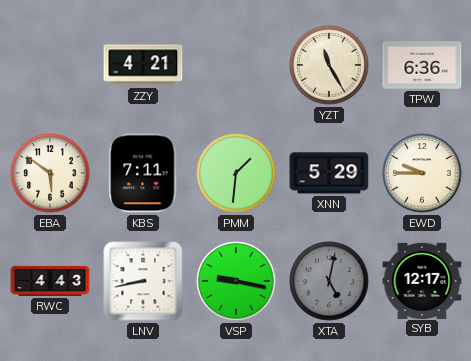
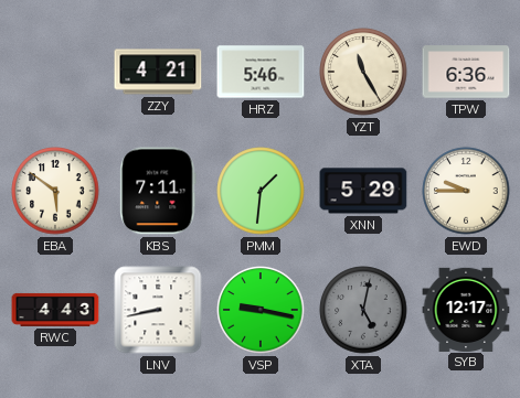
HRZ: none -> 5:46 (261, 72)
